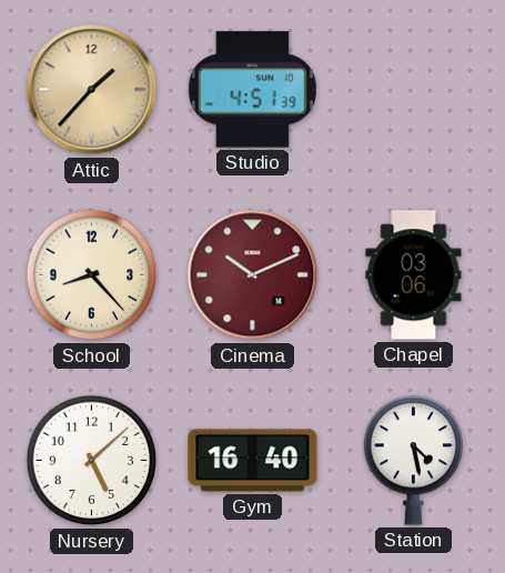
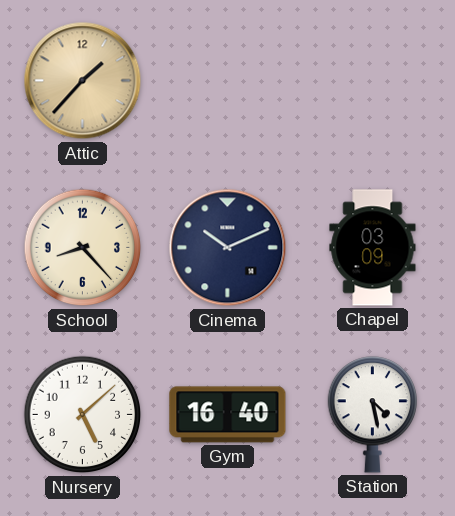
Studio: 4:51 -> none (252, 90)
Cinema dial: burgundy -> navy (228, 248)
Chapel: 03:06 -> 03:09 (373, 248)
